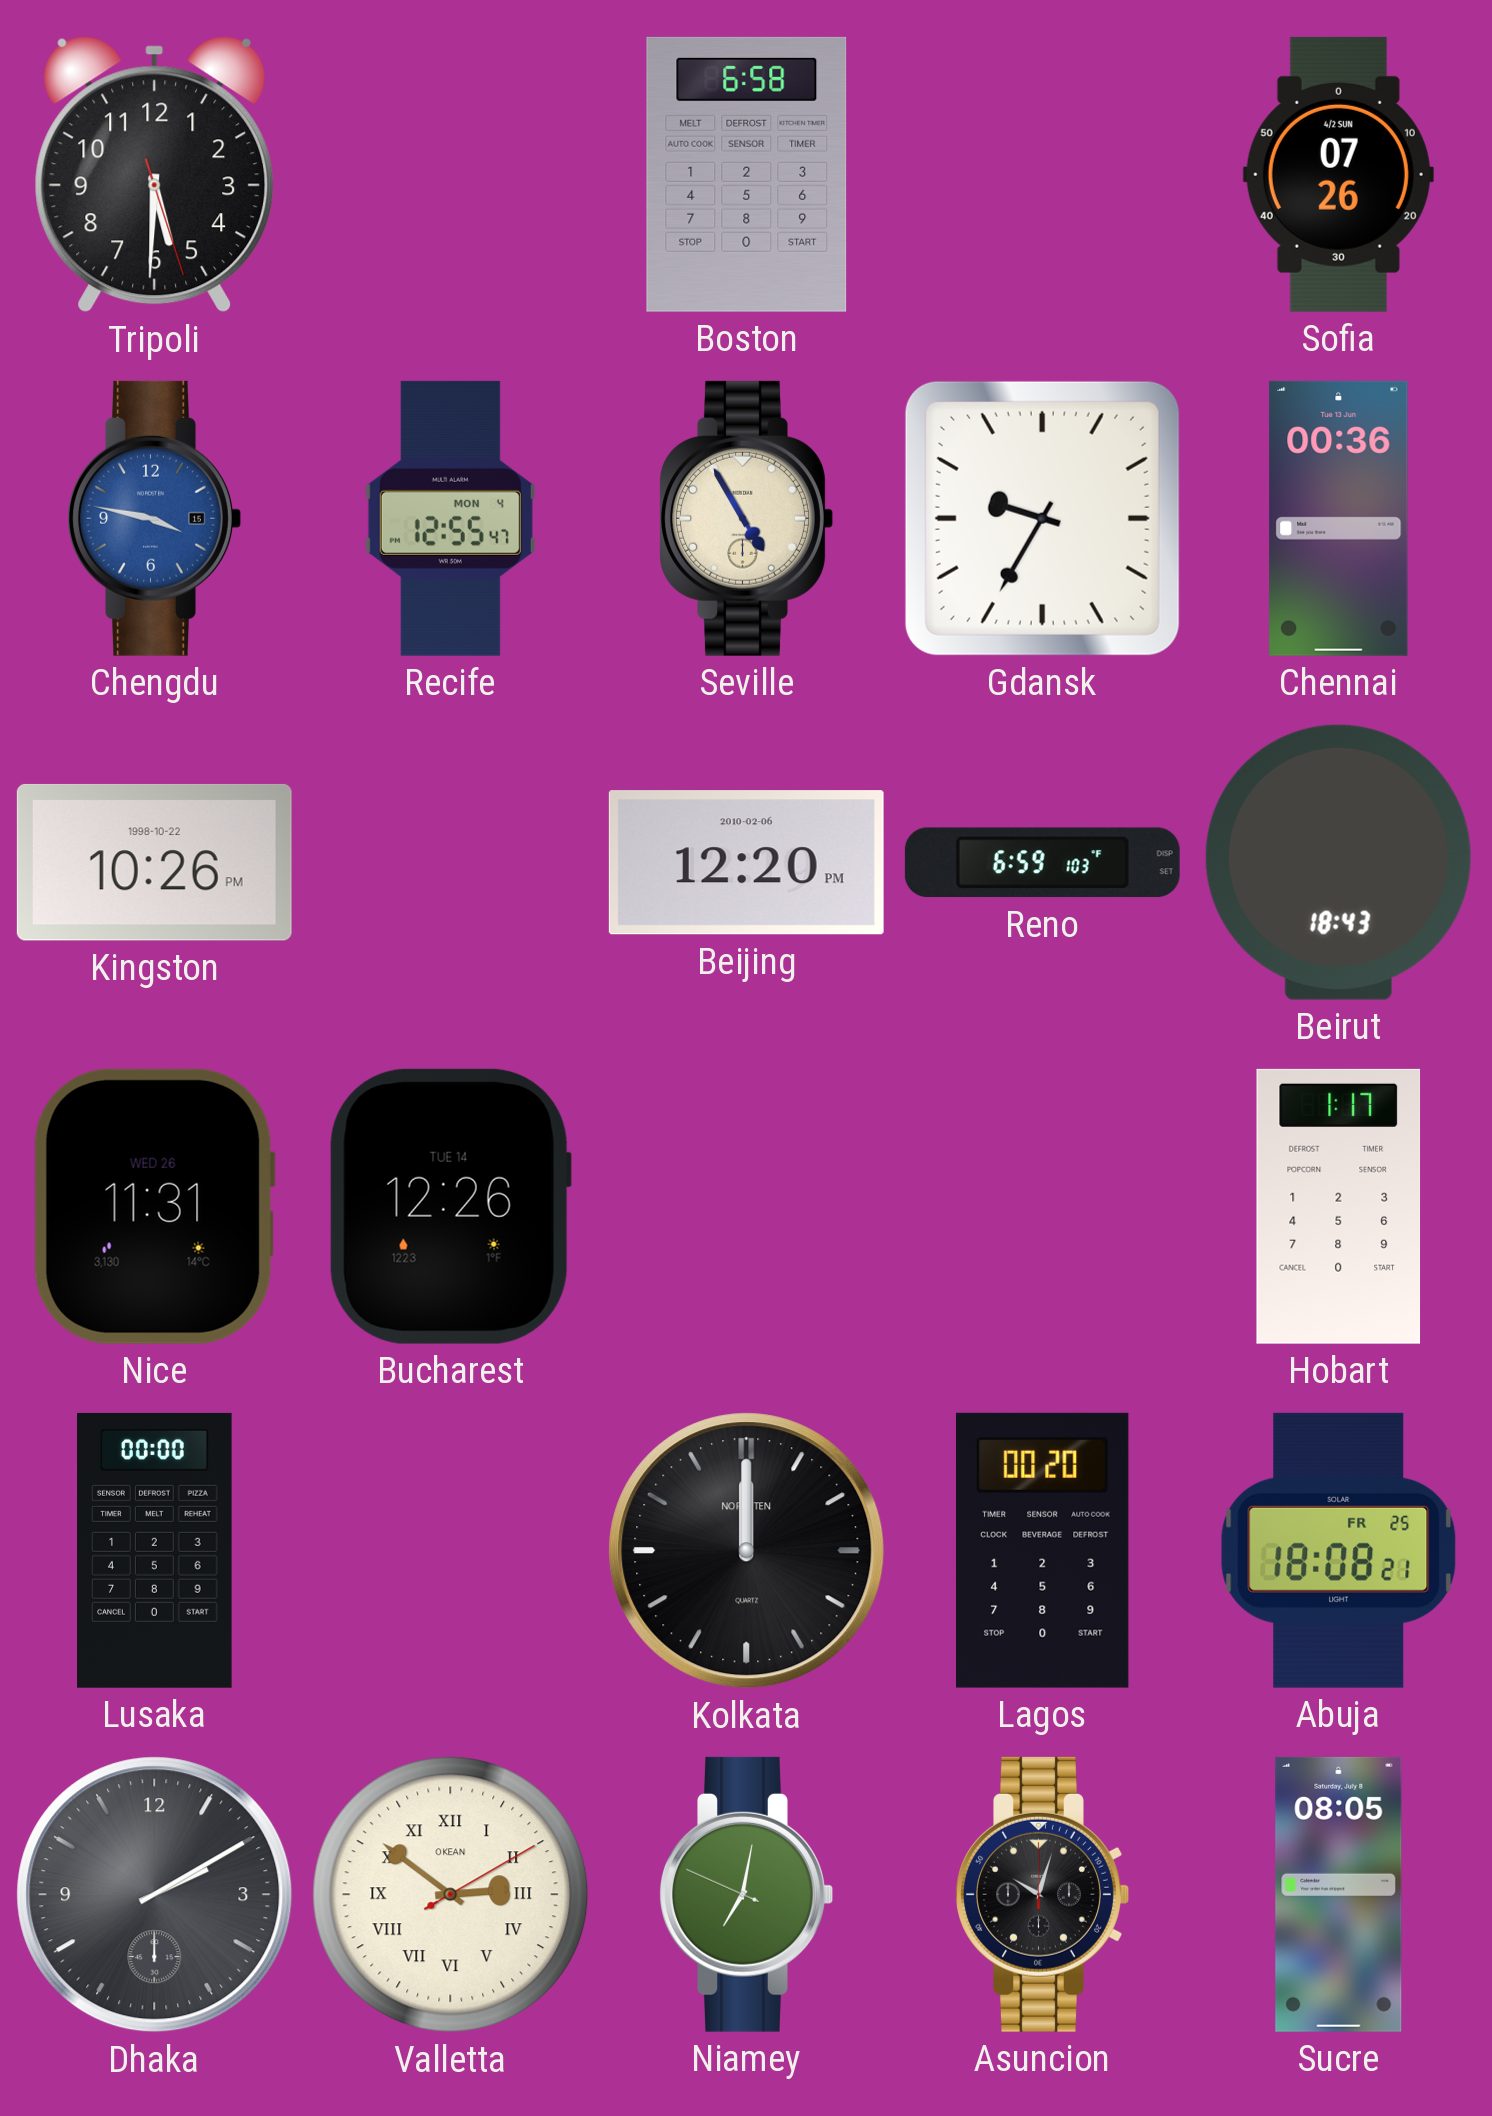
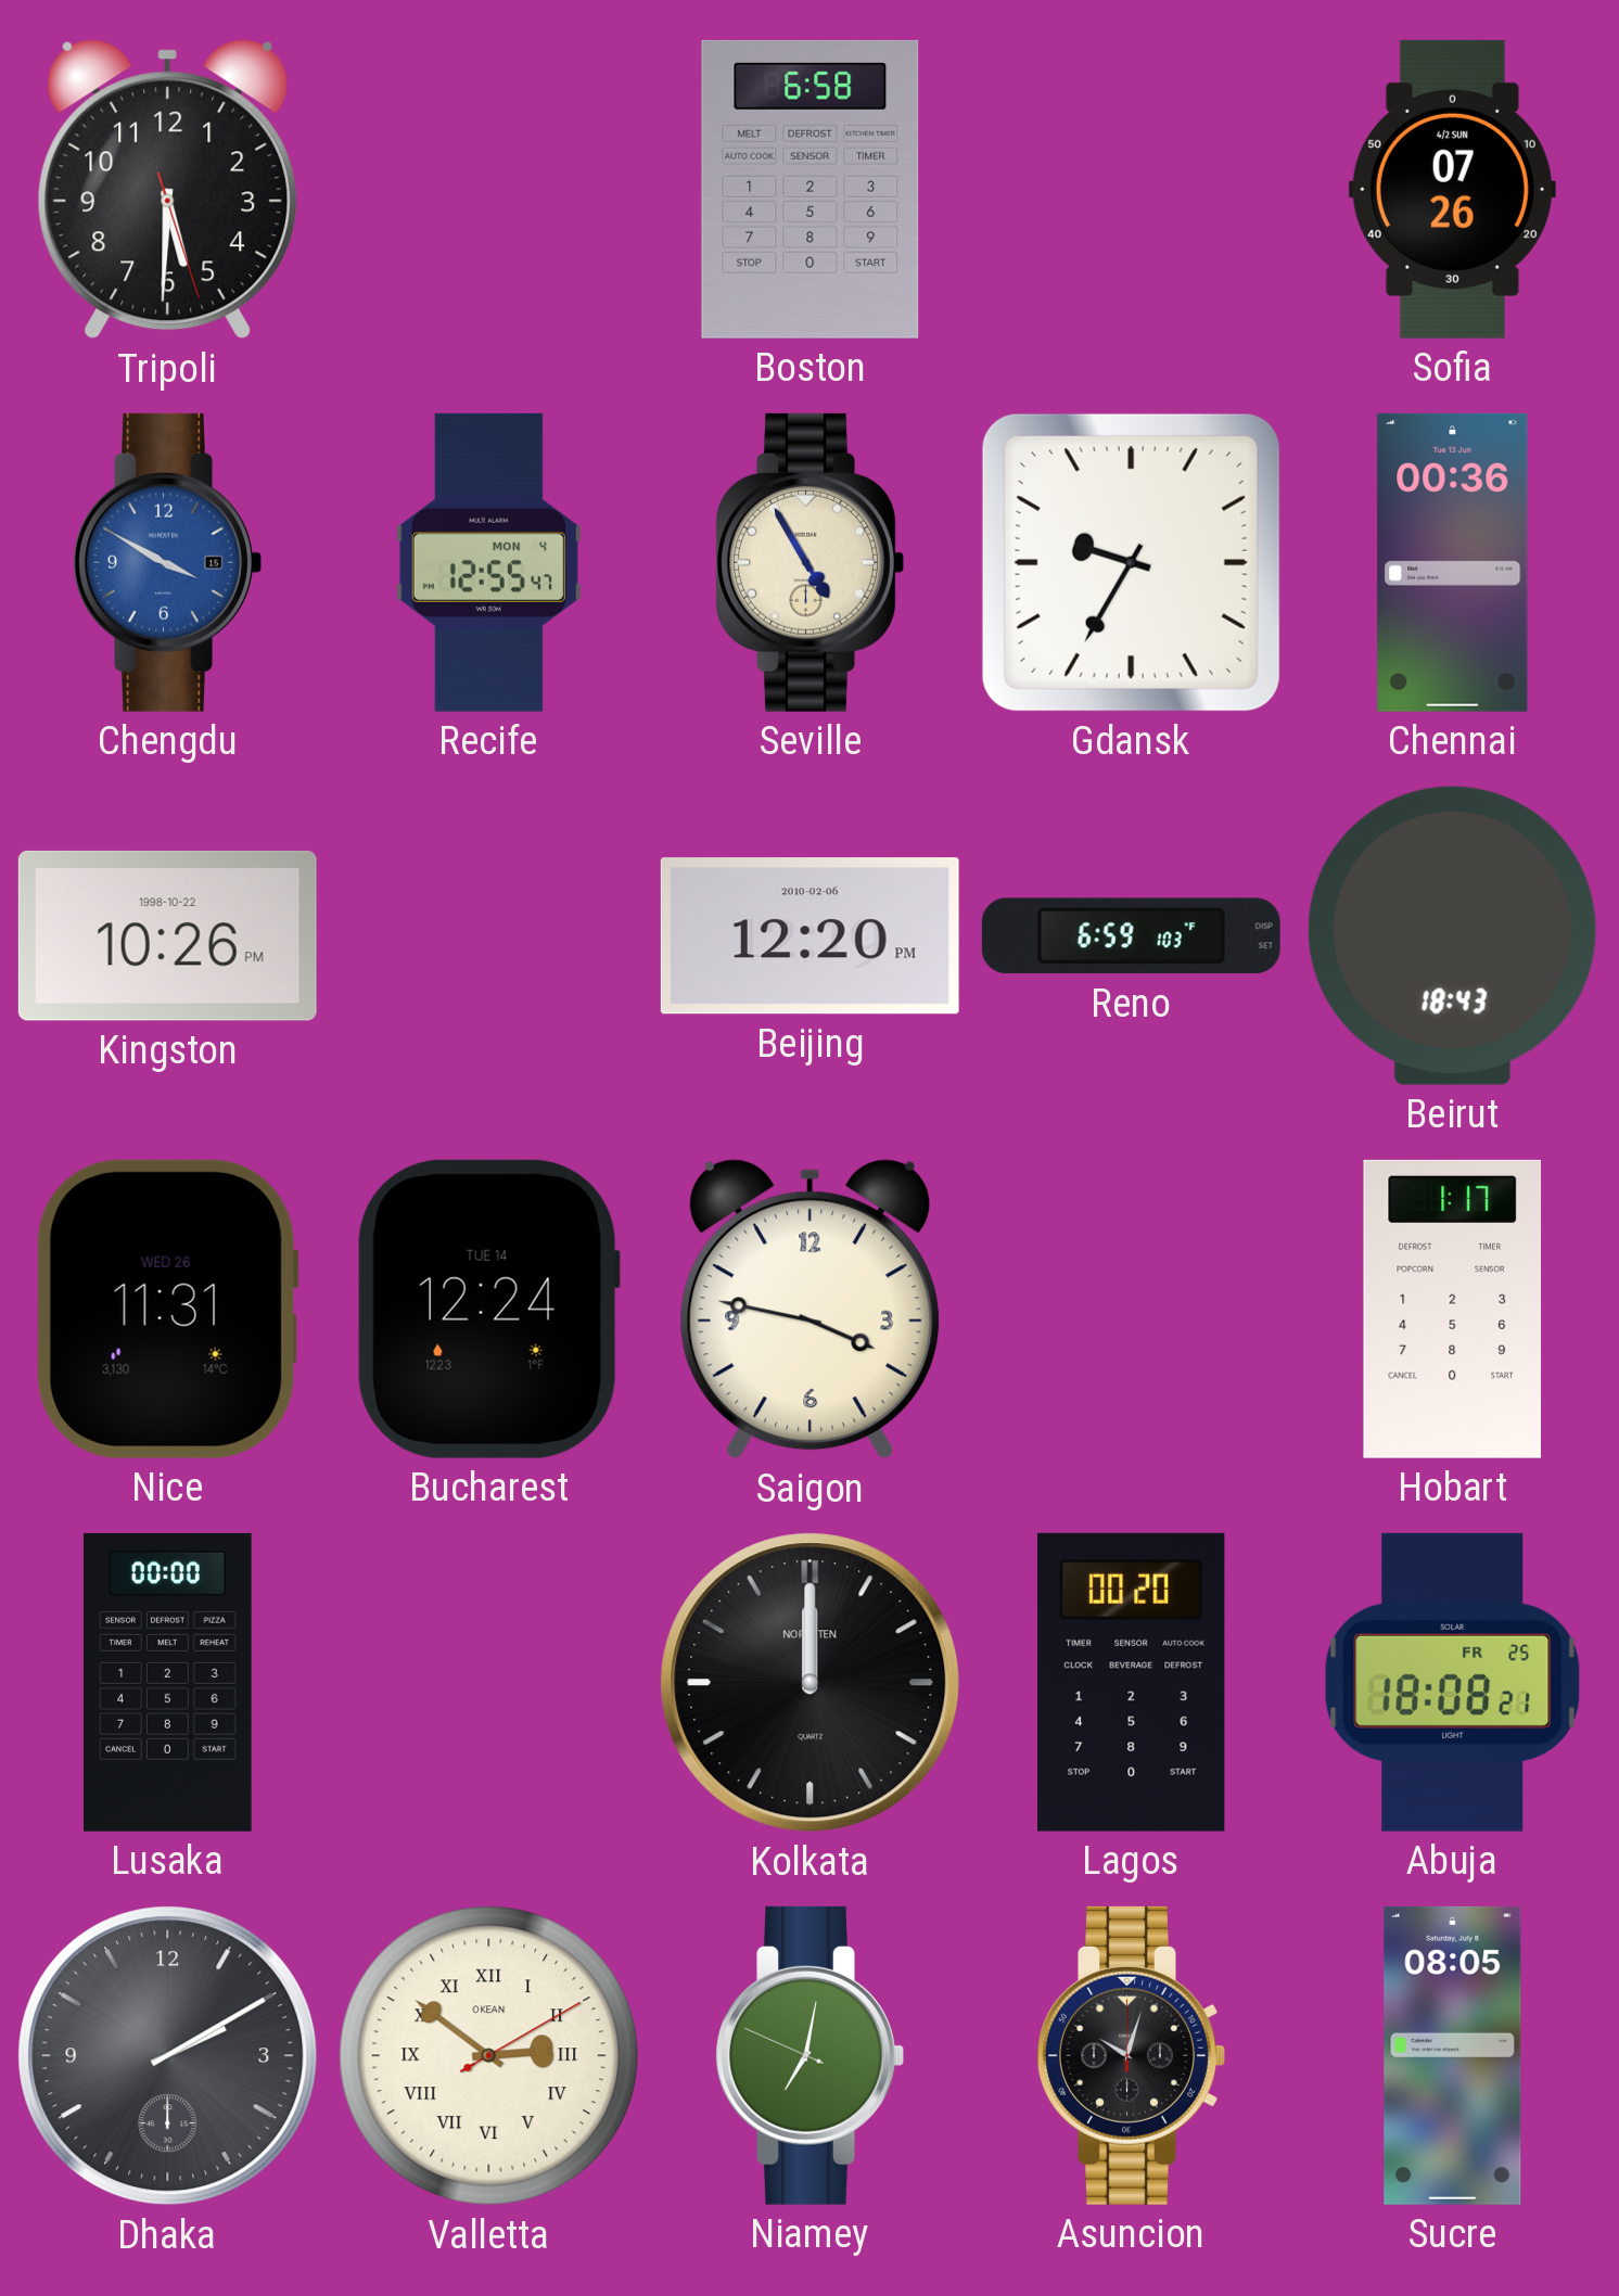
Chengdu: 3:47 -> 3:50 (167, 562)
Bucharest: 12:26 -> 12:24 (488, 1309)
Saigon: none -> 3:47 (811, 1310)
